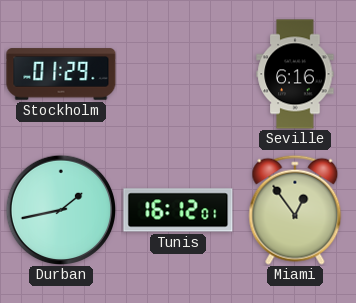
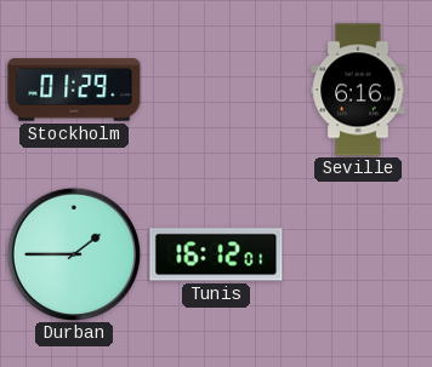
Durban: 1:43 -> 1:45 (73, 253)
Miami: 12:54 -> none (295, 210)
